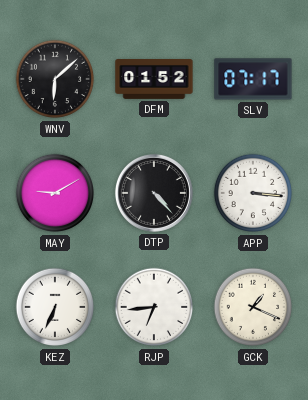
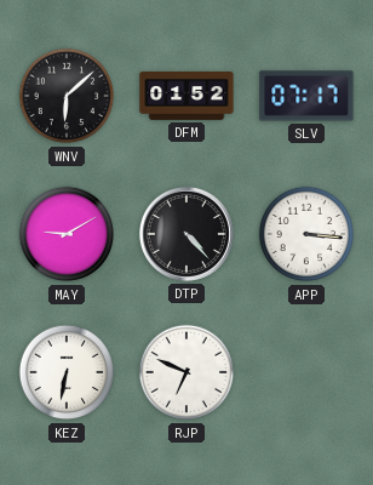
KEZ: 6:34 -> 6:32 (67, 372)
RJP: 6:44 -> 6:49 (187, 372)
GCK: 1:19 -> none (253, 307)
